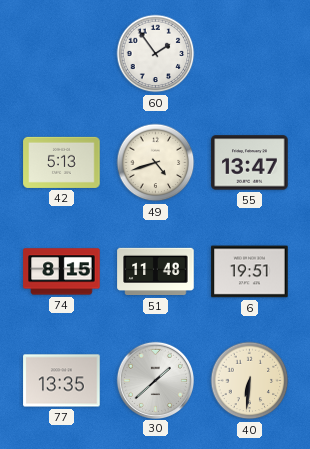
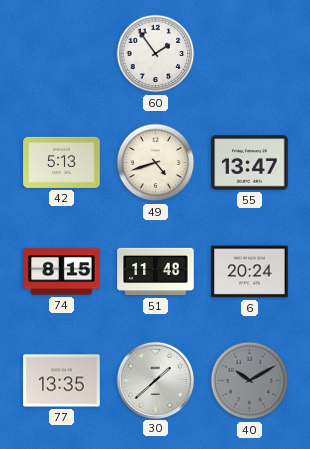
6: 19:51 -> 20:24 (250, 272)
40: 6:31 -> 10:10 (250, 381)
40 dial: cream -> grey (250, 381)
